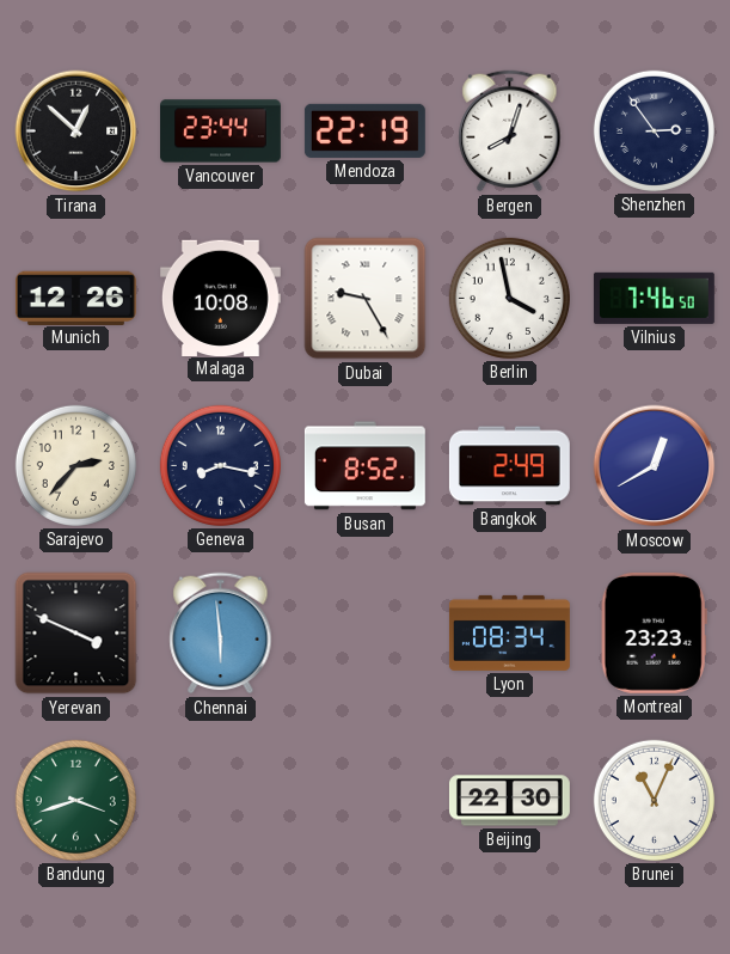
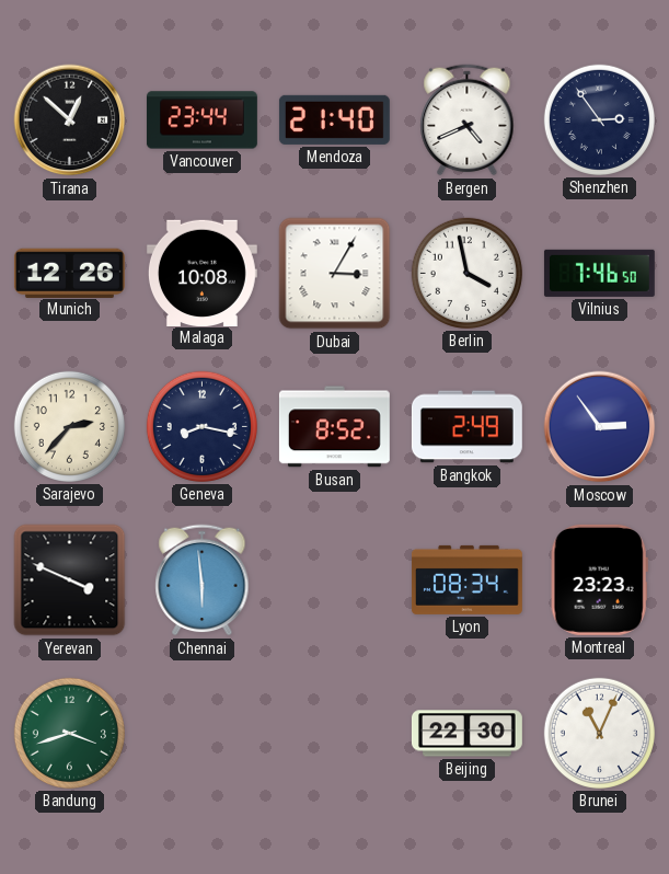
Mendoza: 22:19 -> 21:40 (334, 119)
Bergen: 8:03 -> 4:41 (468, 120)
Dubai: 9:25 -> 3:05 (335, 274)
Moscow: 12:40 -> 2:54 (600, 427)
